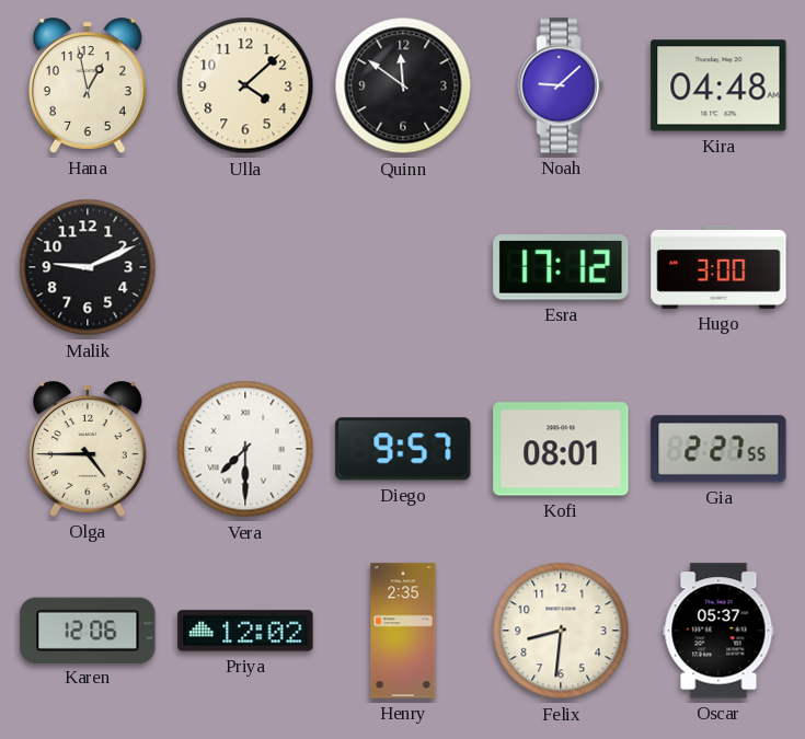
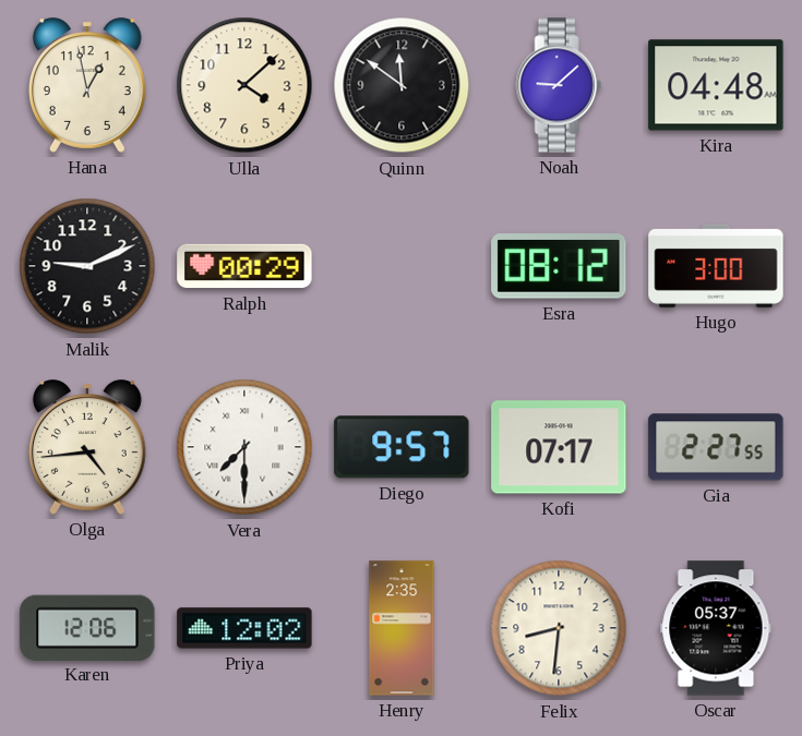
Ralph: none -> 00:29 (244, 266)
Esra: 17:12 -> 08:12 (559, 266)
Olga: 4:45 -> 4:44 (87, 447)
Kofi: 08:01 -> 07:17 (559, 447)
